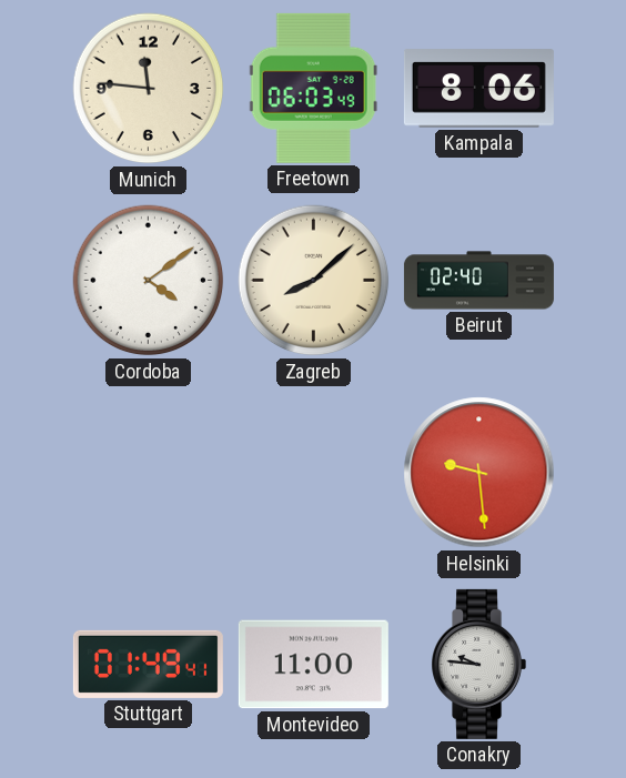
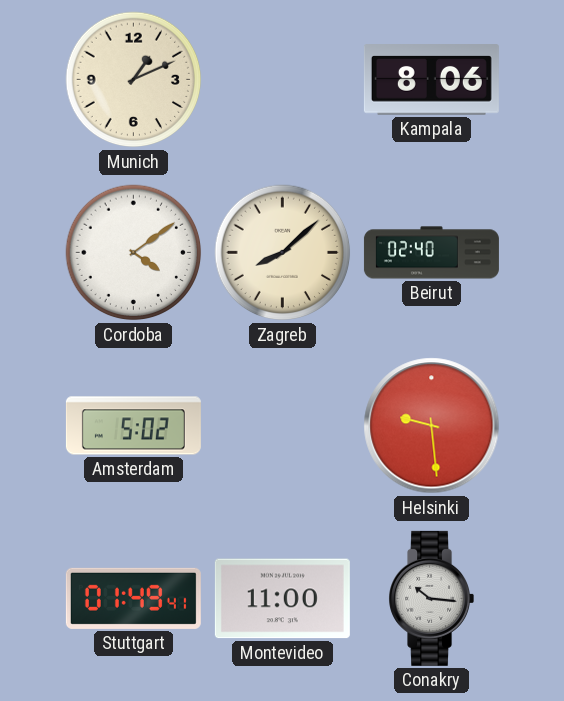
Munich: 11:46 -> 1:11 (134, 80)
Freetown: 06:03 -> none (313, 88)
Amsterdam: none -> 5:02 (133, 426)
Conakry: 9:46 -> 10:16 (431, 598)
